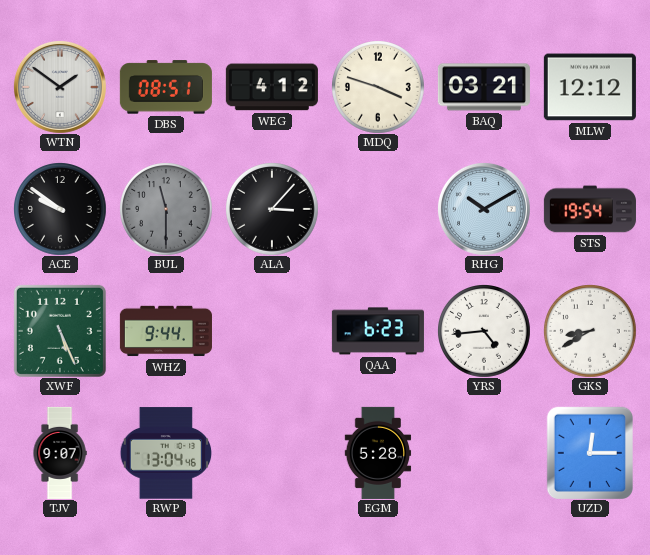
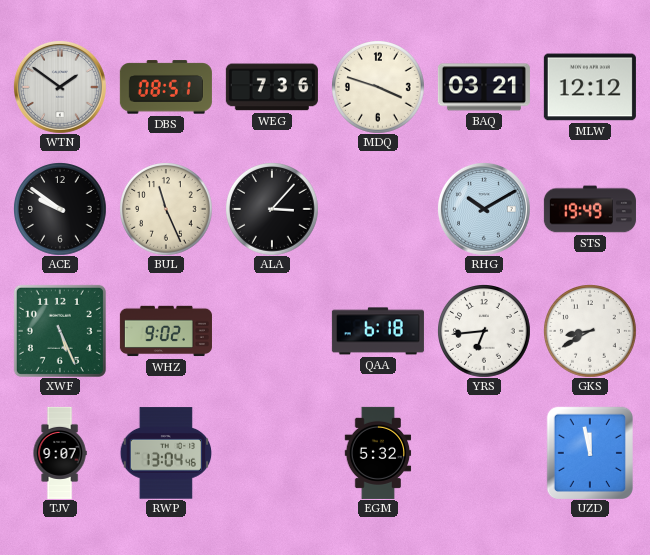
WEG: 4:12 -> 7:36 (272, 87)
BUL: 11:30 -> 11:26 (166, 209)
BUL dial: grey -> cream (166, 209)
STS: 19:54 -> 19:49 (590, 209)
WHZ: 9:44 -> 9:02 (166, 331)
QAA: 6:23 -> 6:18 (378, 331)
YRS: 4:44 -> 6:44 (484, 331)
EGM: 5:28 -> 5:32 (378, 453)
UZD: 12:15 -> 11:58 (589, 452)
